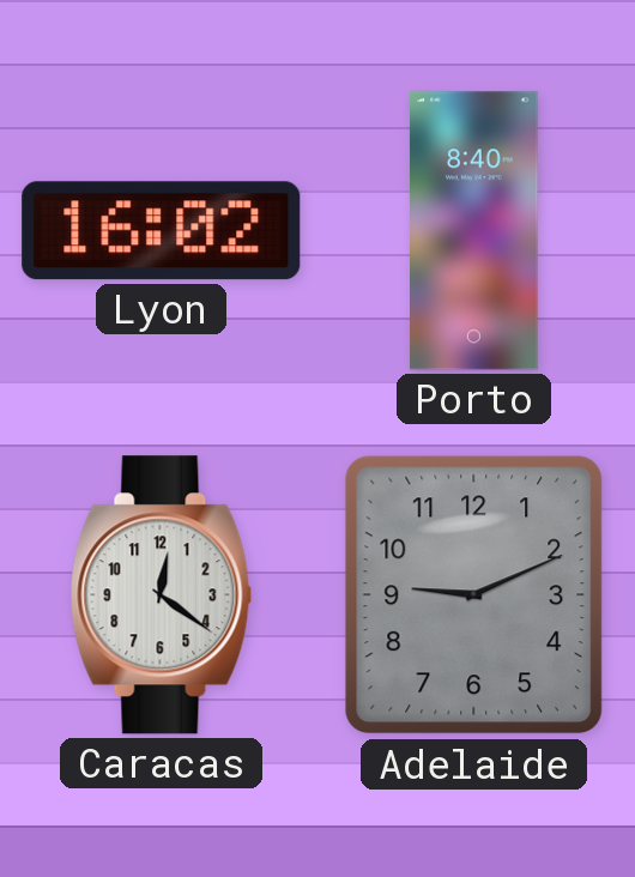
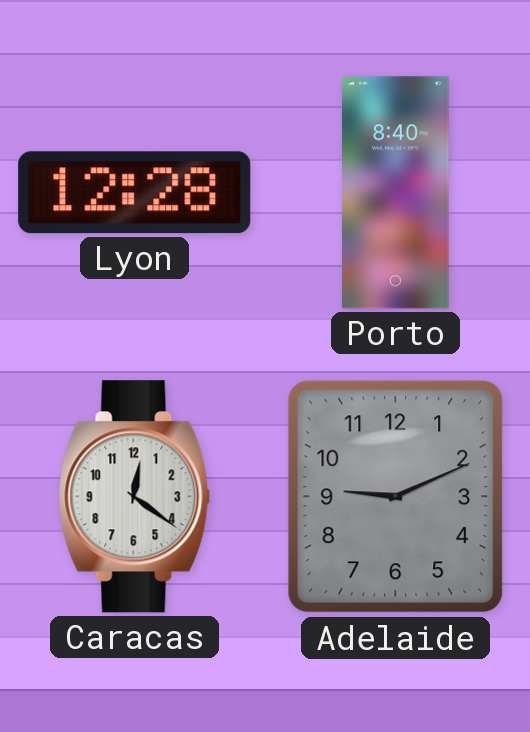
Lyon: 16:02 -> 12:28 (135, 193)
